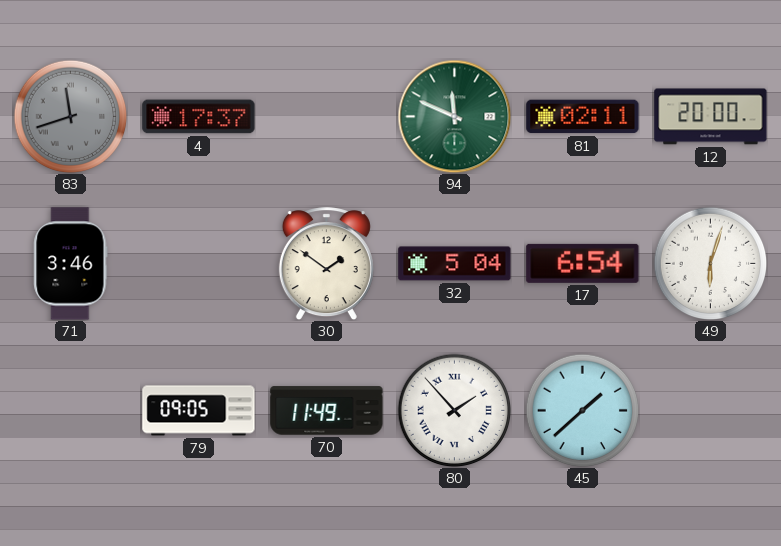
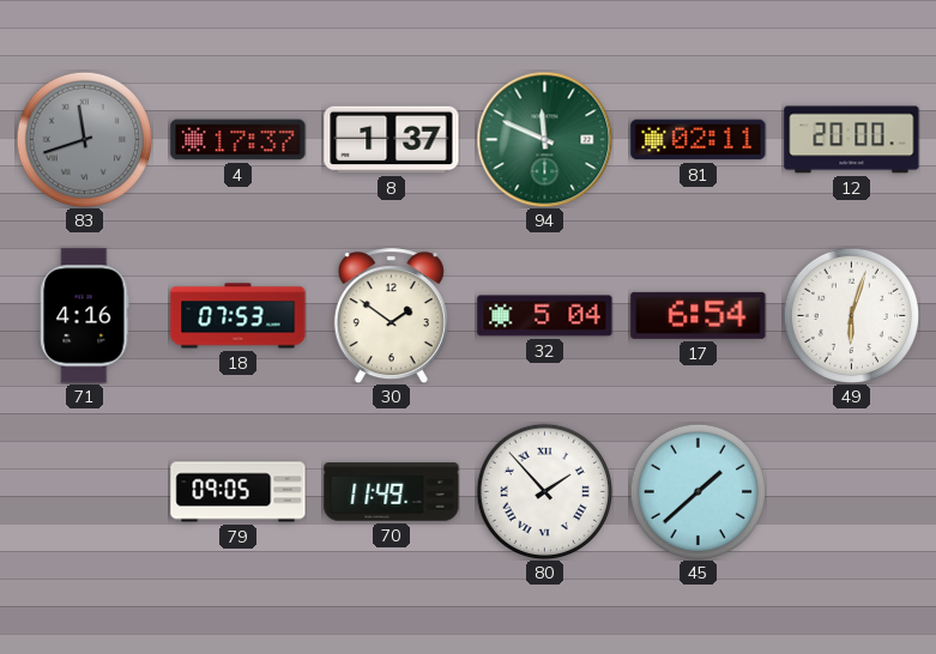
8: none -> 1:37 (392, 140)
71: 3:46 -> 4:16 (85, 316)
18: none -> 07:53 (238, 316)
